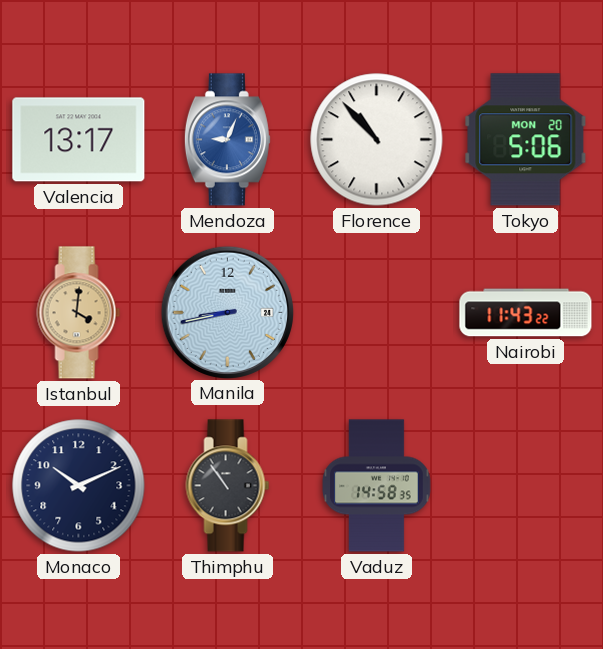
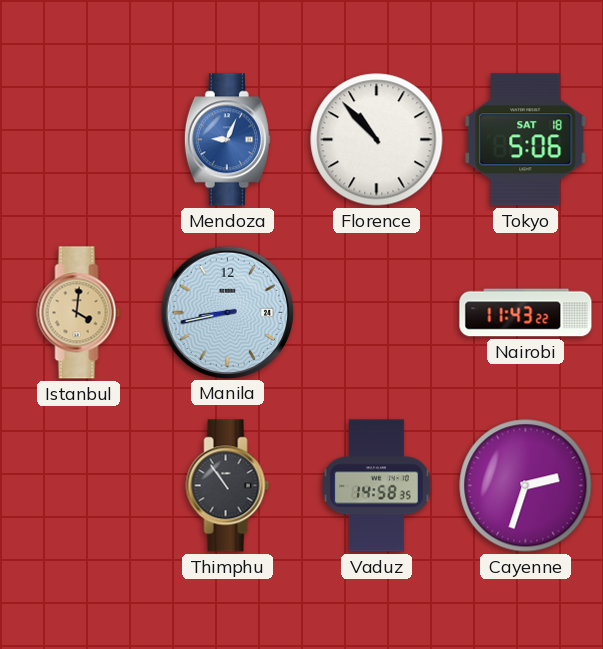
Valencia: 13:17 -> none (79, 140)
Tokyo date: MON 20 -> SAT 18 (526, 140)
Monaco: 10:11 -> none (79, 486)
Cayenne: none -> 2:33 (526, 486)
